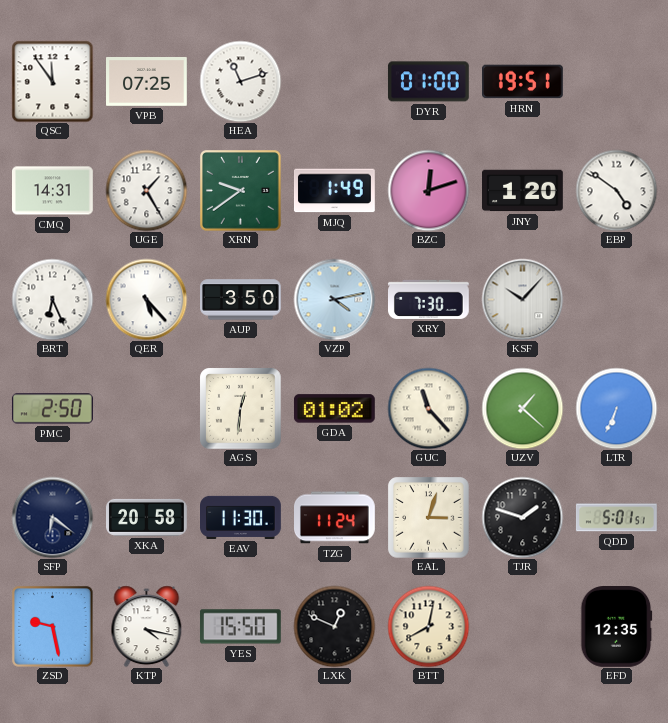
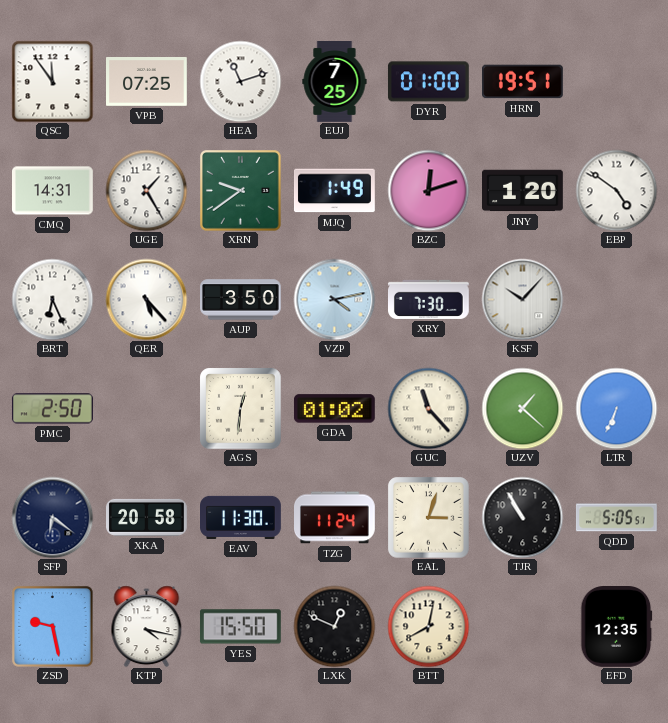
EUJ: none -> 7:25 (335, 82)
TJR: 1:48 -> 10:55 (522, 517)
QDD: 5:01 -> 5:05 (617, 518)
